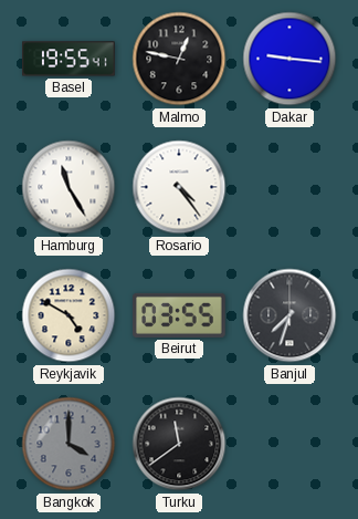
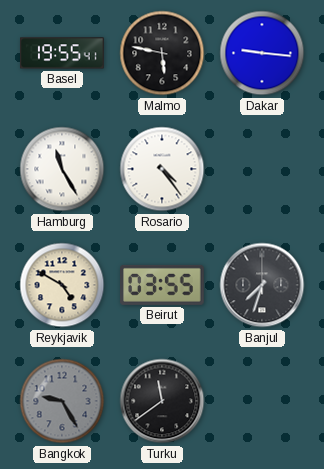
Malmo: 12:47 -> 5:47 (162, 53)
Bangkok: 4:00 -> 9:25 (62, 401)
